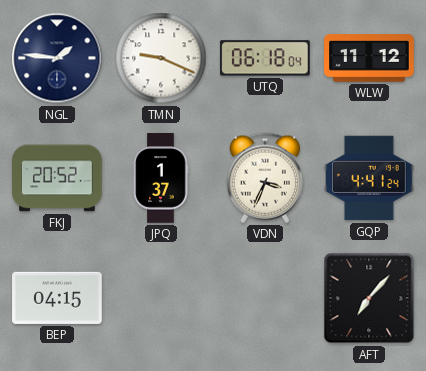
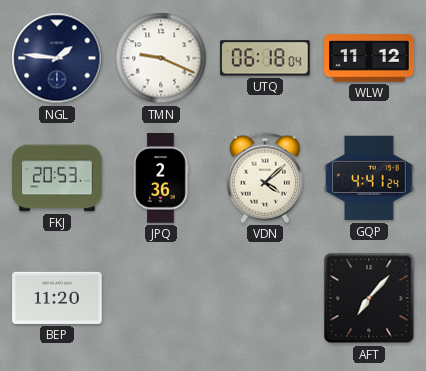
FKJ: 20:52 -> 20:53 (57, 178)
JPQ: 1:37 -> 2:36 (161, 178)
VDN: 3:34 -> 4:08 (264, 178)
BEP: 04:15 -> 11:20 (57, 298)
